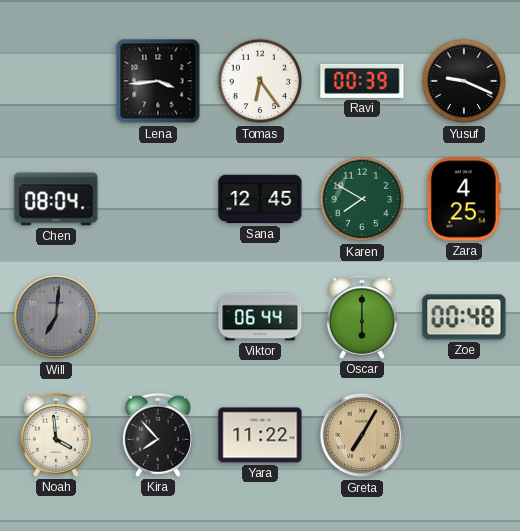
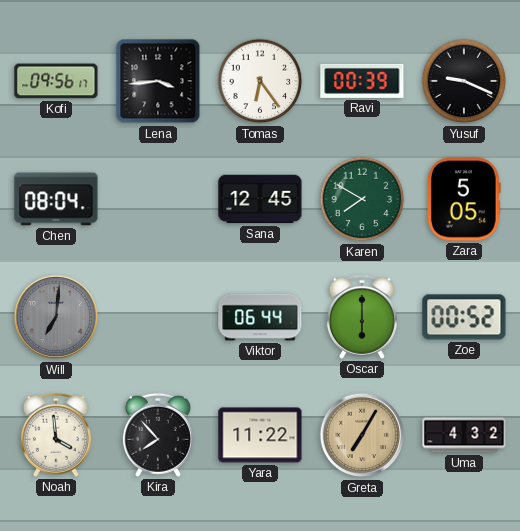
Kofi: none -> 09:56 (56, 81)
Zara: 4:25 -> 5:05 (464, 199)
Zoe: 00:48 -> 00:52 (464, 317)
Uma: none -> 4:32 (464, 435)
